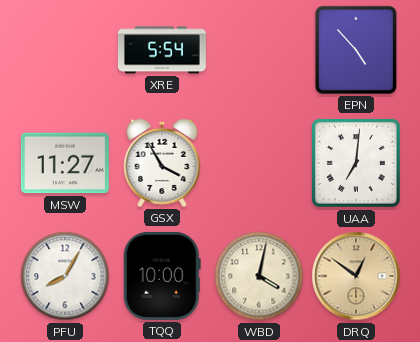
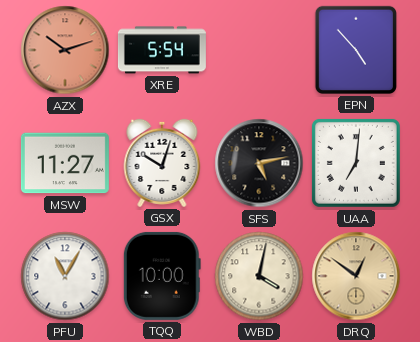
AZX: none -> 10:12 (65, 50)
GSX: 3:55 -> 10:03 (162, 163)
SFS: none -> 5:13 (259, 163)
PFU: 8:05 -> 11:05 (65, 276)
